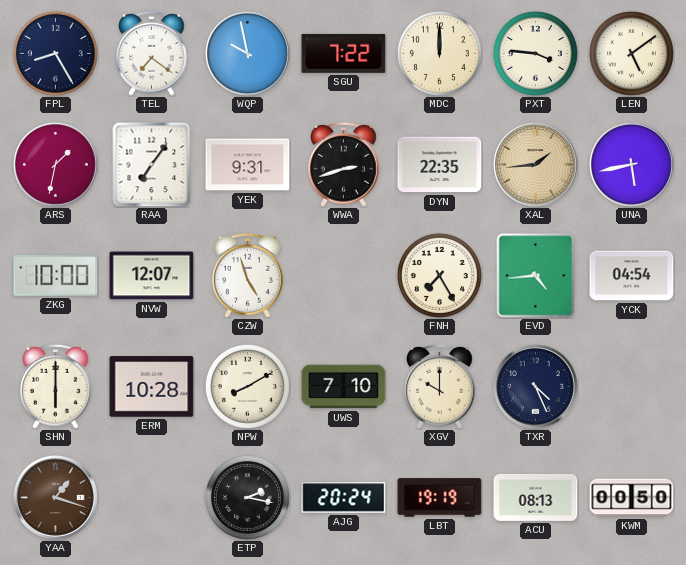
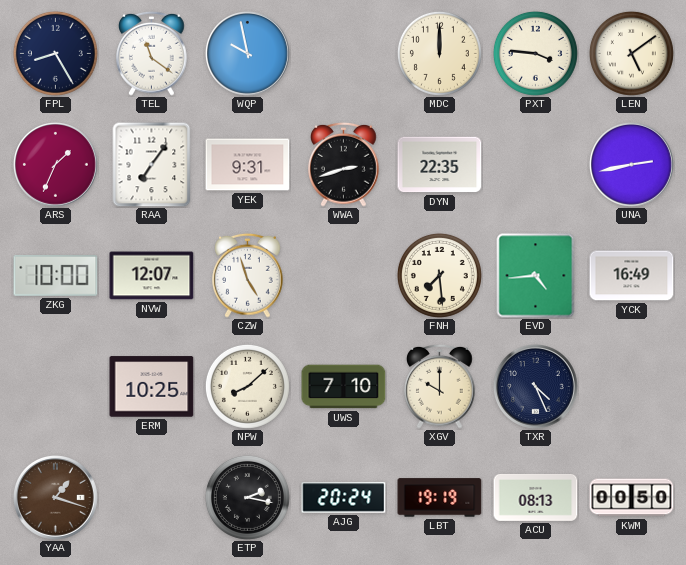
TEL: 7:21 -> 11:21 (152, 53)
SGU: 7:22 -> none (344, 53)
ARS: 1:32 -> 1:34 (56, 165)
XAL: 1:44 -> none (536, 165)
UNA: 5:43 -> 2:43 (632, 165)
FNH: 7:25 -> 7:29 (439, 275)
YCK: 04:54 -> 16:49 (632, 276)
SHN: 6:00 -> none (56, 386)
ERM: 10:28 -> 10:25 (152, 387)
NPW: 8:10 -> 8:08 (247, 386)
